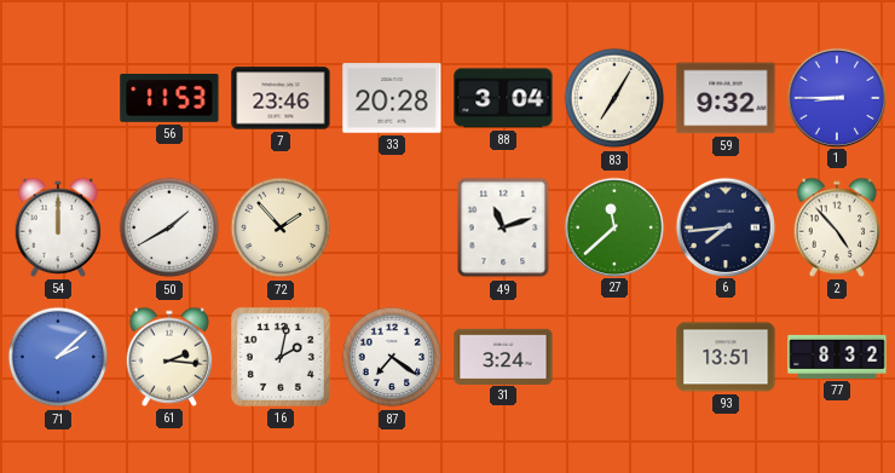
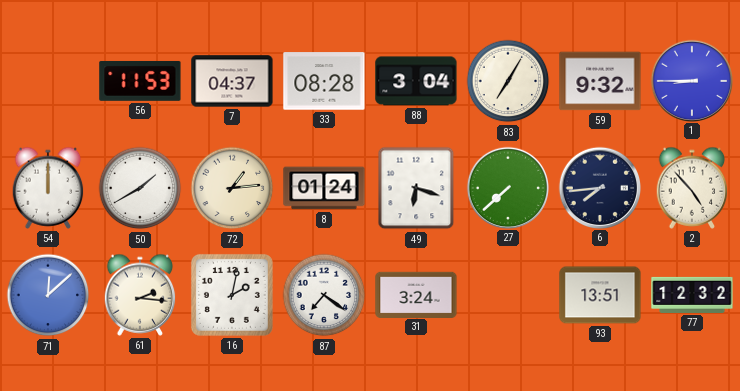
7: 23:46 -> 04:37 (232, 81)
33: 20:28 -> 08:28 (324, 81)
72: 1:53 -> 1:14 (232, 188)
8: none -> 01:24 (324, 188)
49: 11:12 -> 6:18 (416, 188)
27: 11:38 -> 7:38 (507, 187)
71: 2:08 -> 12:08 (48, 295)
77: 8:32 -> 12:32 (692, 295)
